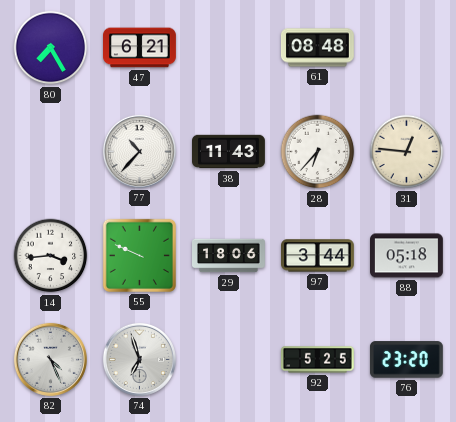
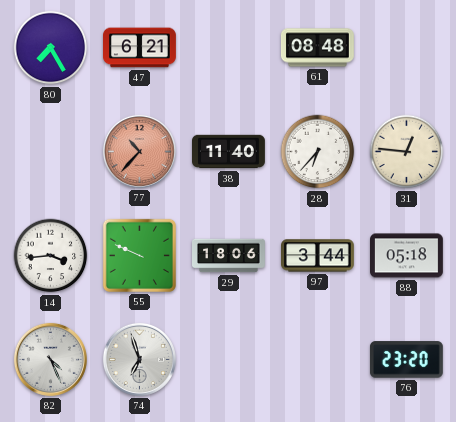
77 dial: white -> salmon (139, 151)
38: 11:43 -> 11:40 (229, 152)
92: 5:25 -> none (318, 360)
